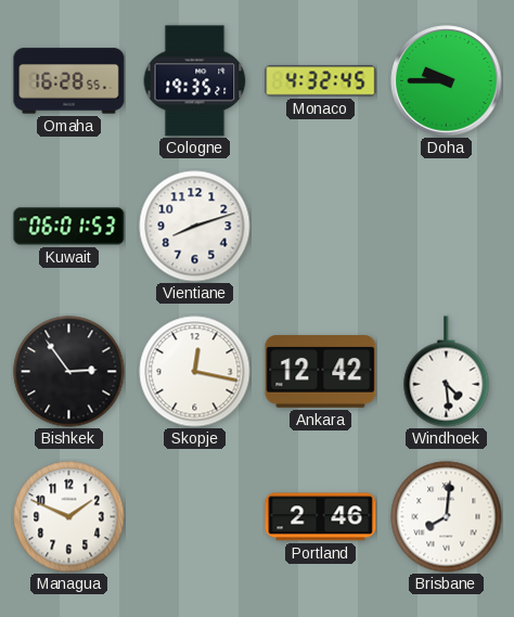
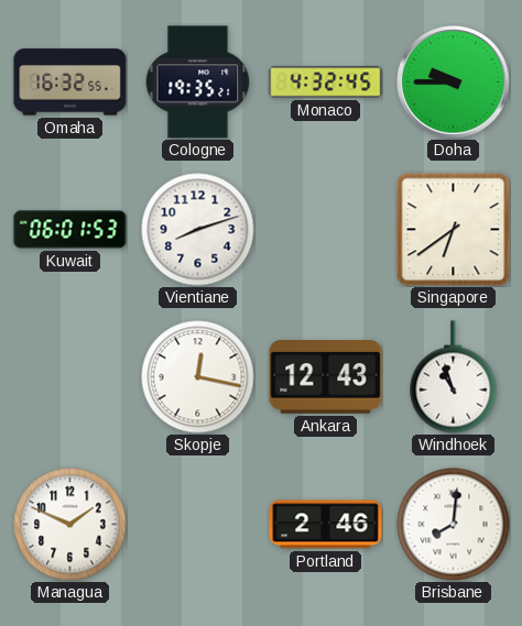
Omaha: 16:28 -> 16:32 (70, 83)
Singapore: none -> 6:39 (454, 230)
Bishkek: 2:54 -> none (69, 372)
Ankara: 12:42 -> 12:43 (326, 377)
Windhoek: 4:29 -> 10:57 (454, 377)
